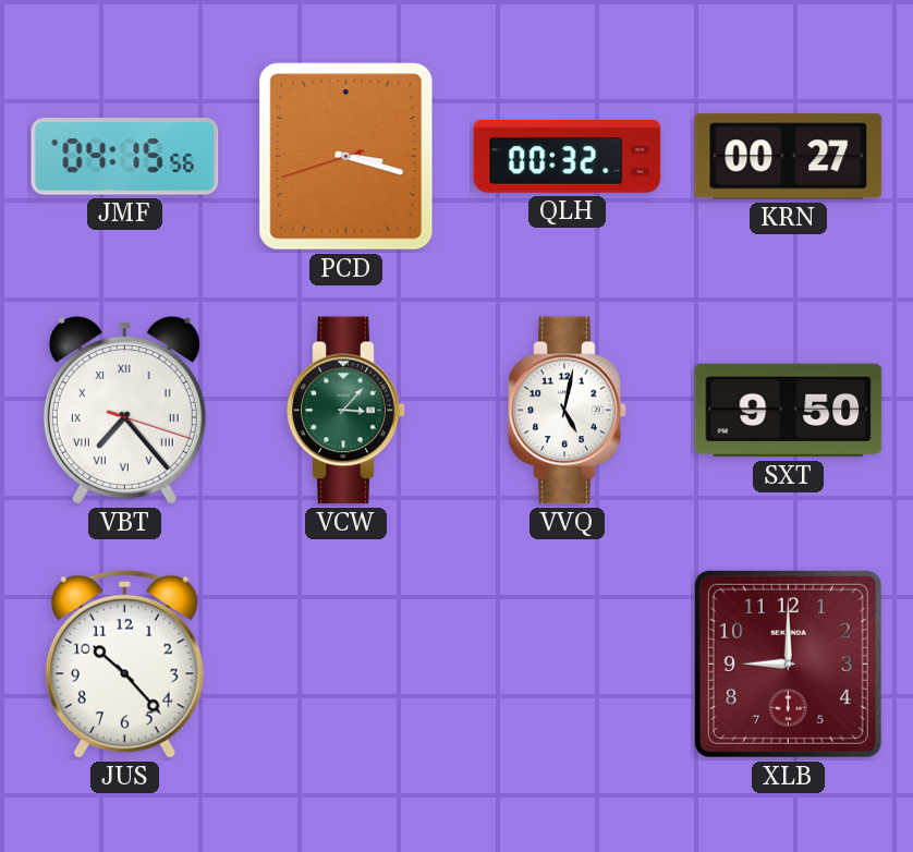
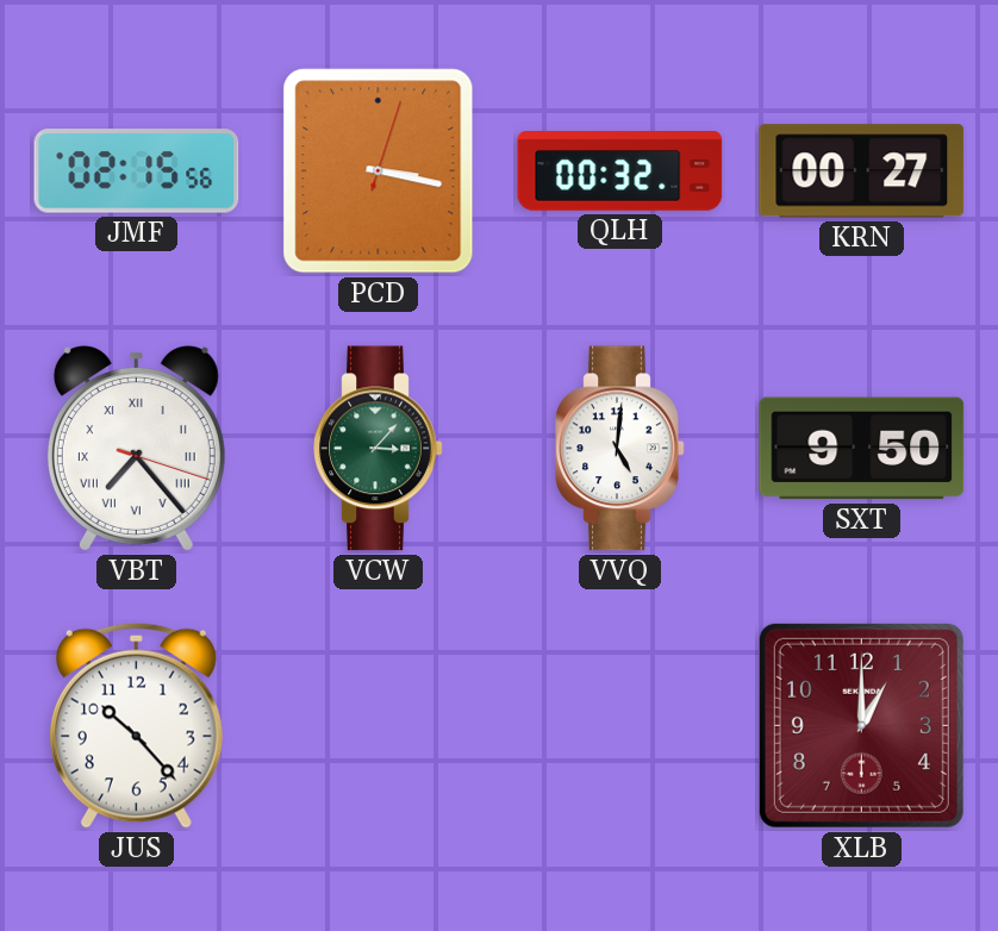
JMF: 04:15 -> 02:15 (137, 171)
PCD: 3:17:42 -> 3:17:03 (379, 171)
VVQ: 5:02 -> 5:01 (620, 449)
XLB: 9:00 -> 1:00 (861, 725)
